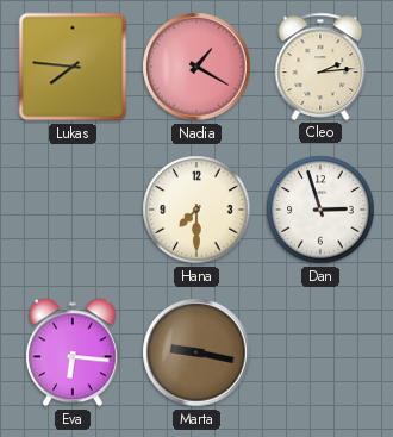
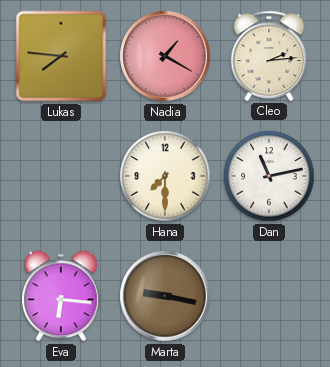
Dan: 2:57 -> 11:13 (269, 176)
